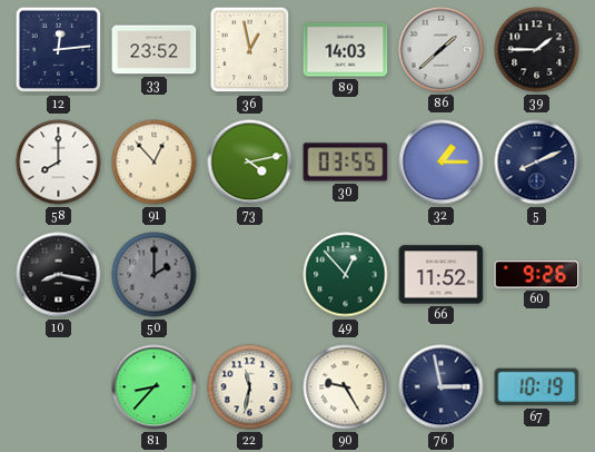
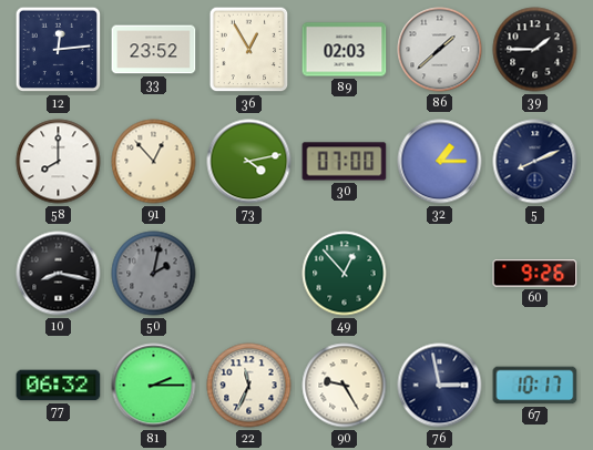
36: 12:58 -> 12:55 (249, 50)
89: 14:03 -> 02:03 (345, 50)
30: 03:55 -> 07:00 (345, 162)
50: 2:00 -> 2:02 (154, 274)
66: 11:52 -> none (442, 275)
77: none -> 06:32 (59, 386)
81: 8:37 -> 2:15 (154, 386)
22: 11:32 -> 11:34 (249, 386)
67: 10:19 -> 10:17 (535, 386)
